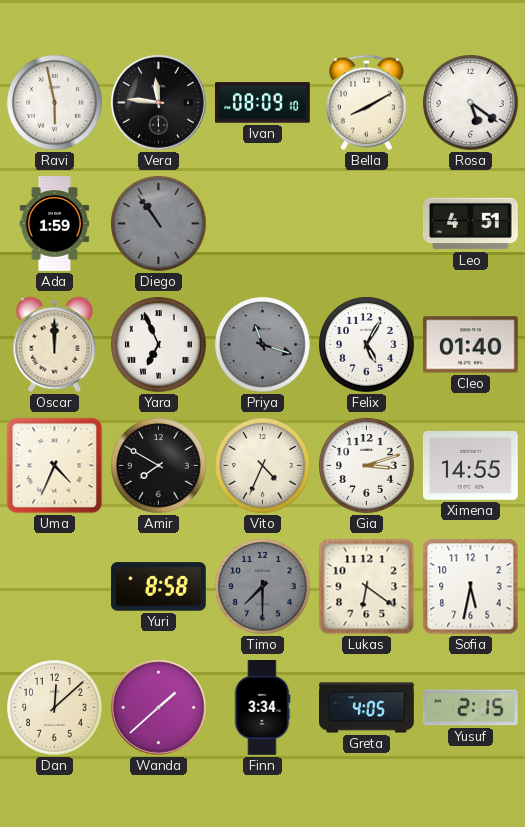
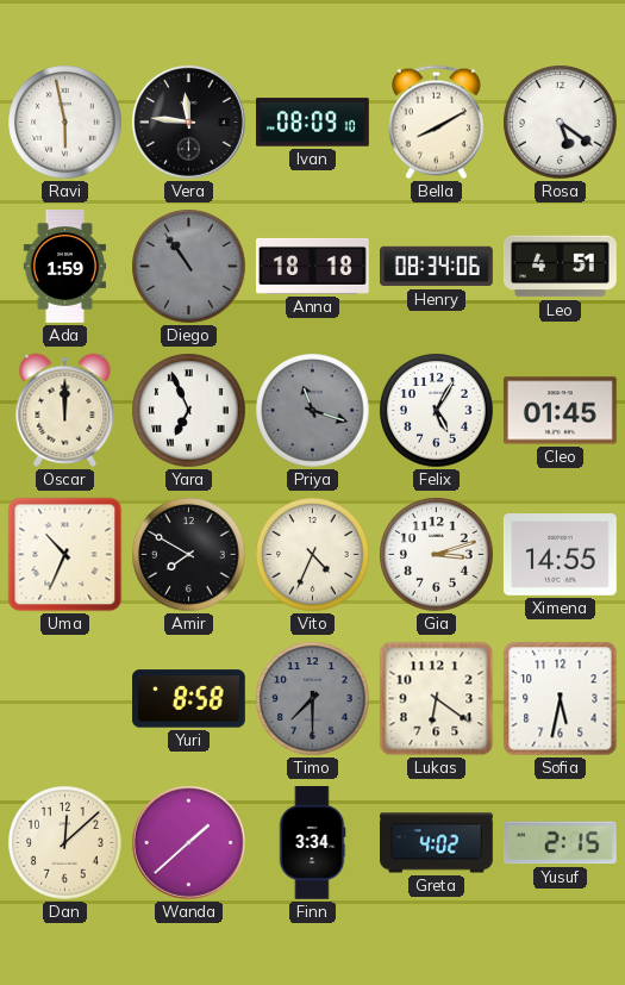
Anna: none -> 18:18 (313, 266)
Henry: none -> 08:34 (437, 267)
Cleo: 01:40 -> 01:45 (560, 411)
Uma: 4:34 -> 10:34 (65, 555)
Greta: 4:05 -> 4:02 (437, 843)
